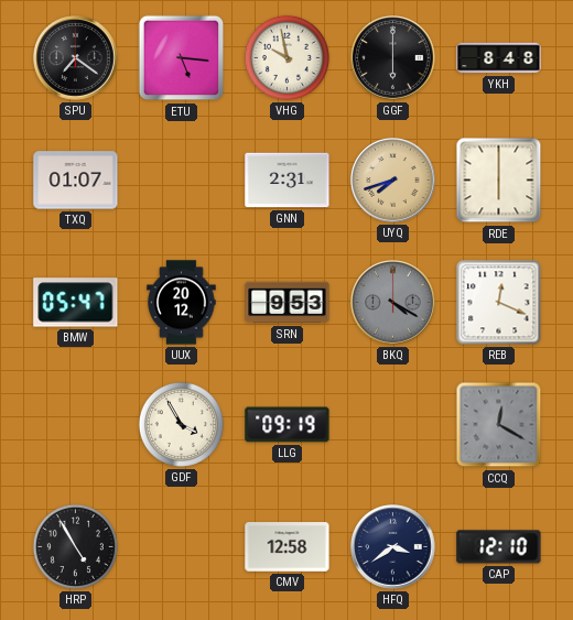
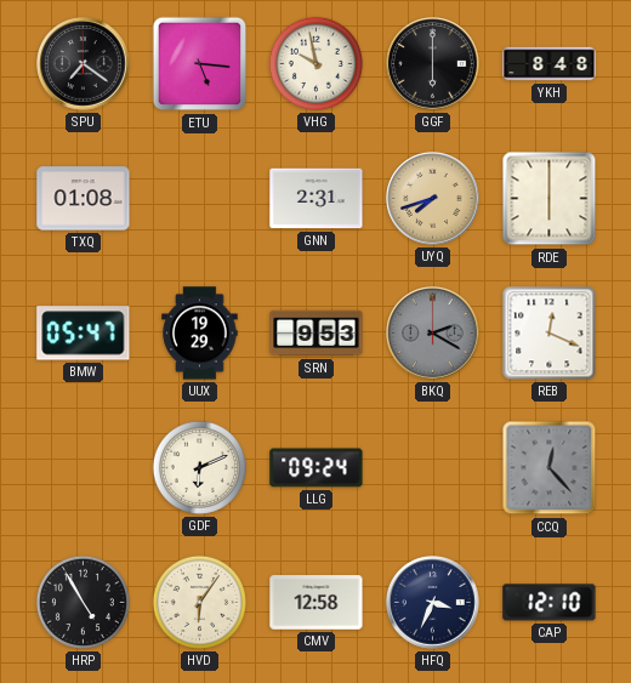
TXQ: 01:07 -> 01:08 (84, 199)
UUX: 20:12 -> 19:29 (200, 334)
BKQ: 4:20 -> 2:20 (433, 334)
GDF: 3:55 -> 6:11 (199, 467)
LLG: 09:19 -> 09:24 (317, 468)
CCQ: 12:20 -> 12:23 (550, 468)
HVD: none -> 6:06 (199, 602)
HFQ: 3:39 -> 3:34 (433, 603)
